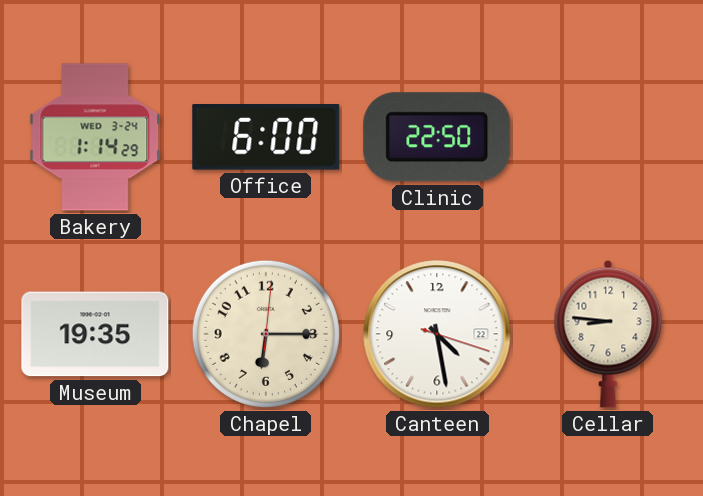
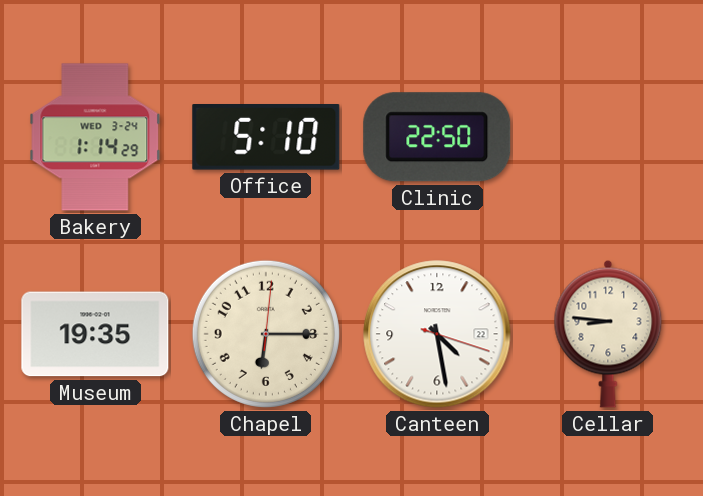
Office: 6:00 -> 5:10 (266, 138)
